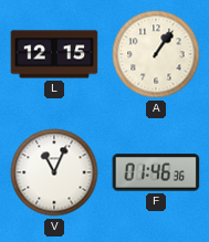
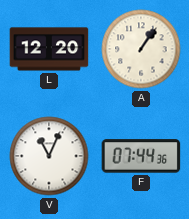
L: 12:15 -> 12:20 (49, 49)
F: 01:46 -> 07:44 (141, 156)
